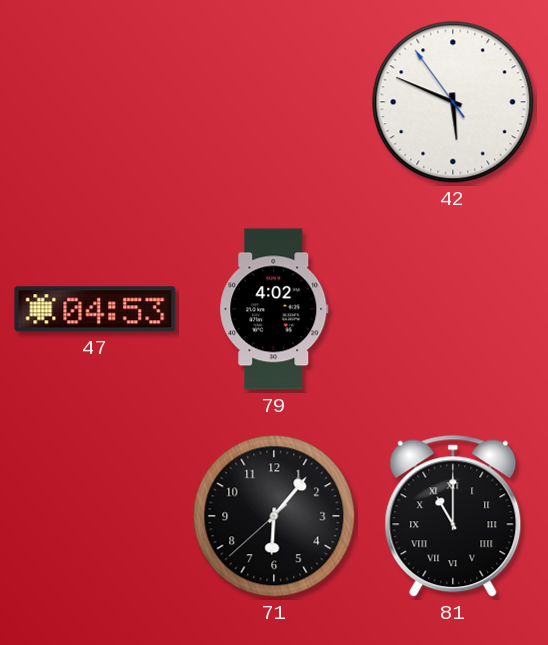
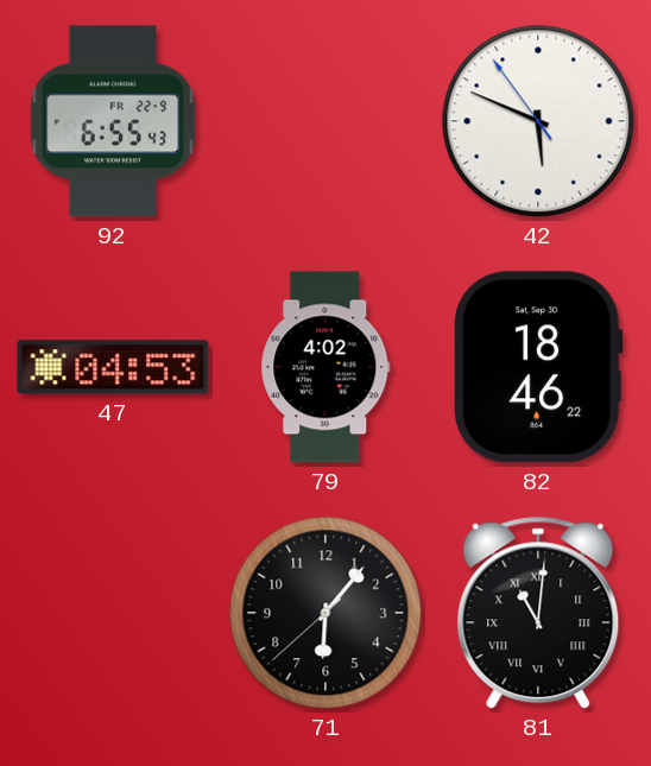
92: none -> 6:55 (113, 121)
82: none -> 18:46 (538, 367)
81: 11:00 -> 11:01 (538, 613)
